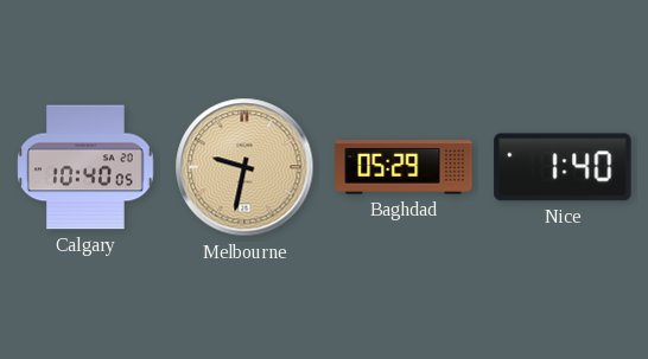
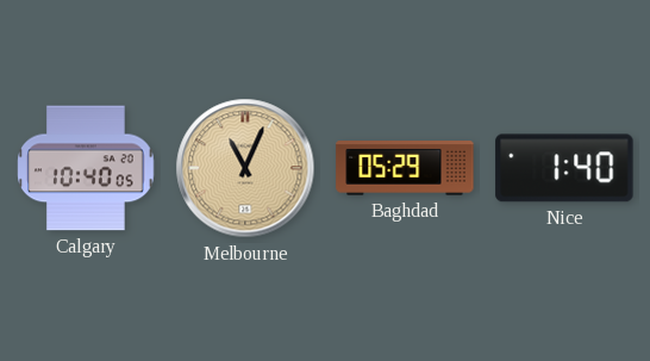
Melbourne: 9:32 -> 11:04 (245, 168)
